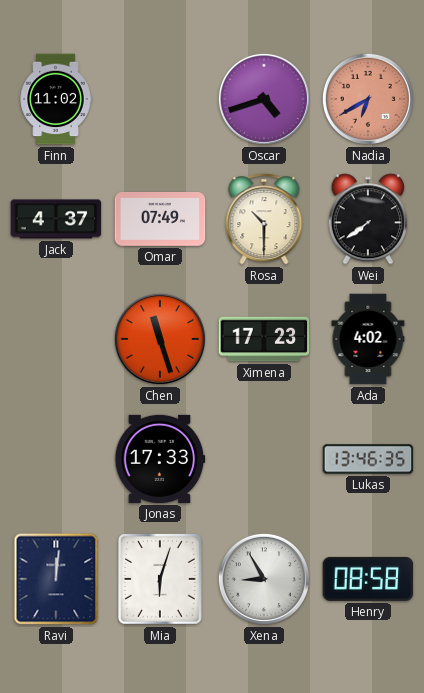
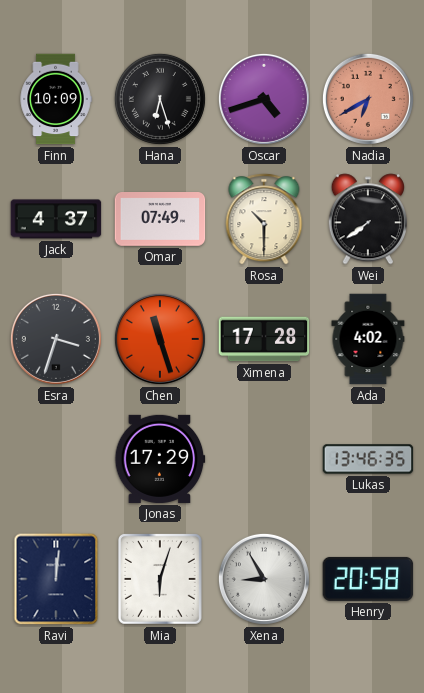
Finn: 11:02 -> 10:09 (56, 99)
Hana: none -> 6:27 (160, 99)
Esra: none -> 3:33 (56, 339)
Ximena: 17:23 -> 17:28 (264, 339)
Jonas: 17:33 -> 17:29 (160, 459)
Henry: 08:58 -> 20:58 (368, 579)
